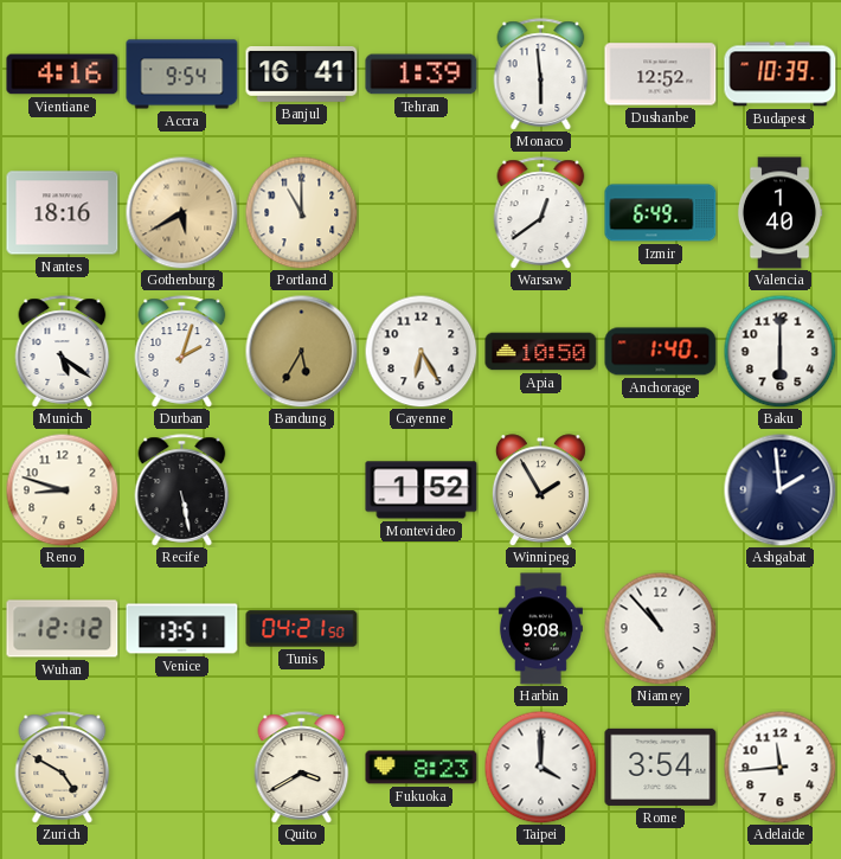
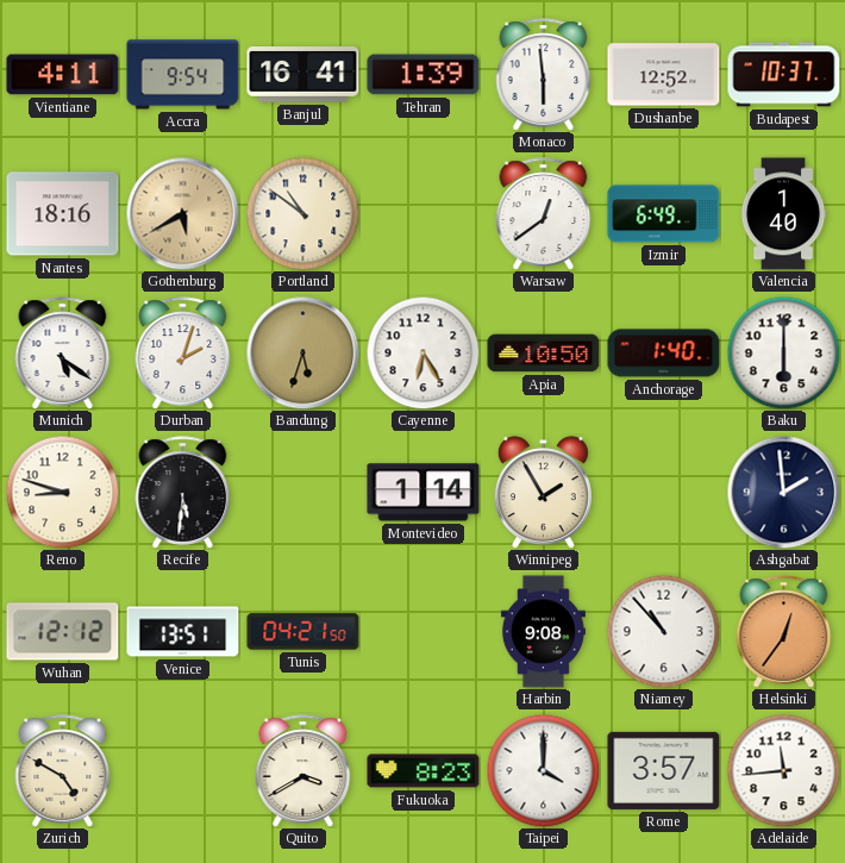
Vientiane: 4:16 -> 4:11 (63, 75)
Budapest: 10:39 -> 10:37 (784, 75)
Portland: 11:00 -> 10:51 (302, 213)
Bandung: 5:35 -> 5:33 (302, 352)
Recife: 5:28 -> 5:31 (183, 493)
Montevideo: 1:52 -> 1:14 (424, 493)
Helsinki: none -> 12:36 (784, 632)
Rome: 3:54 -> 3:57 (664, 770)
